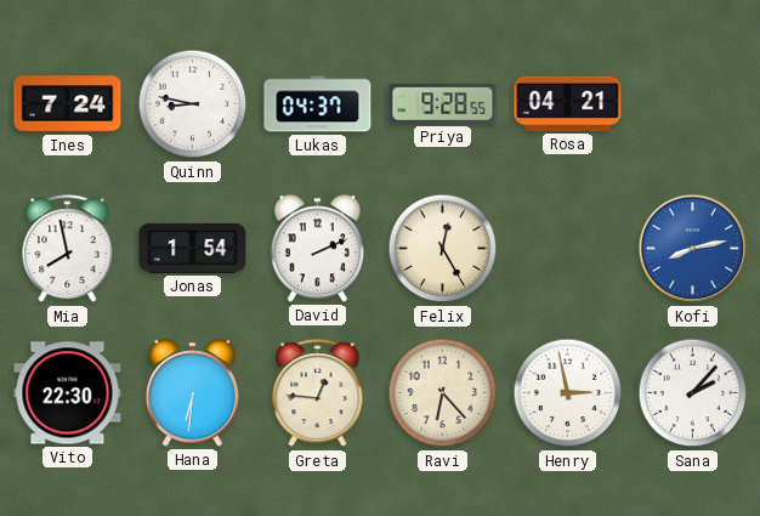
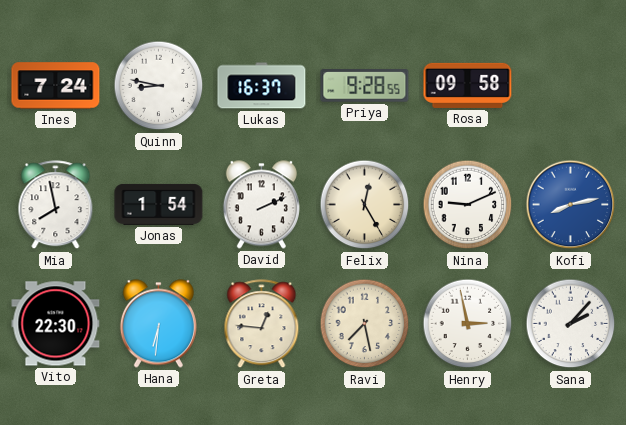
Lukas: 04:37 -> 16:37 (262, 86)
Rosa: 04:21 -> 09:58 (468, 85)
Nina: none -> 9:11 (468, 205)
Ravi: 6:23 -> 7:28 (365, 324)
